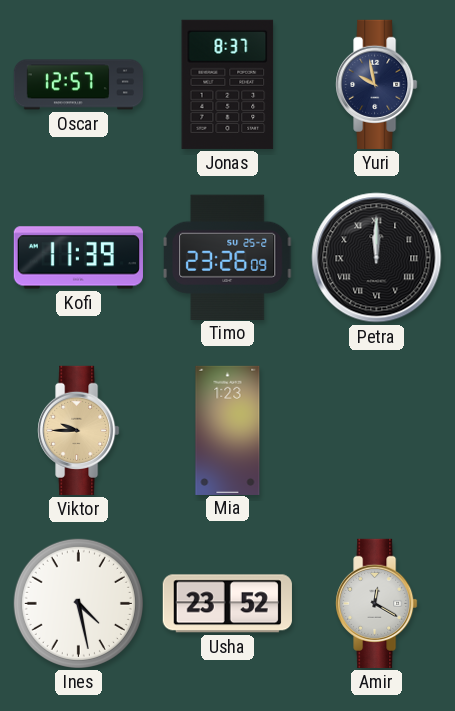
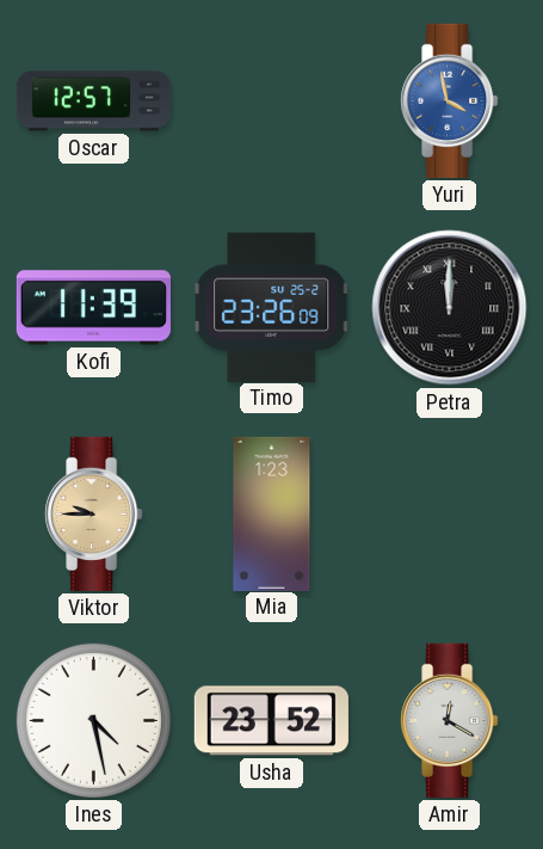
Jonas: 8:37 -> none (228, 84)
Yuri: 9:58 -> 3:58 (450, 100)
Yuri dial: navy -> blue (450, 100)
